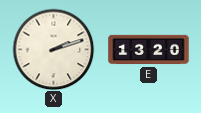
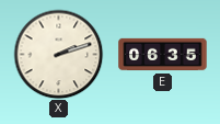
E: 13:20 -> 06:35 (163, 55)
